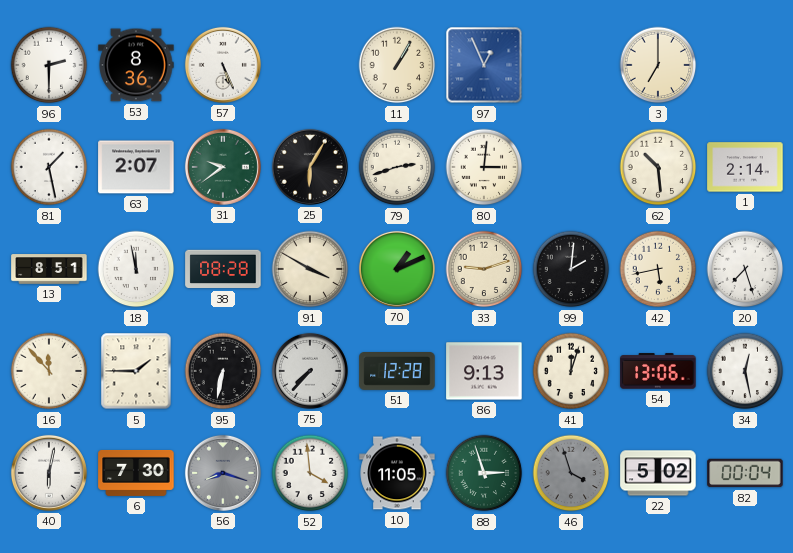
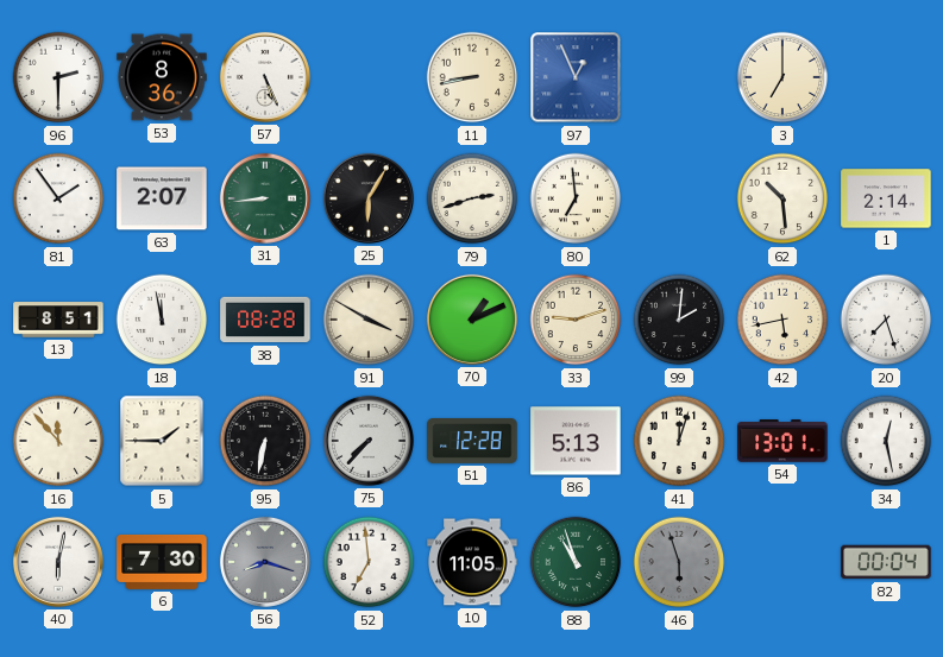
11: 1:05 -> 8:43 (472, 77)
81: 1:28 -> 1:54 (58, 198)
31: 9:39 -> 8:44 (265, 198)
80: 3:01 -> 6:59 (576, 198)
86: 9:13 -> 5:13 (576, 441)
54: 13:06 -> 13:01 (782, 441)
52: 3:59 -> 6:59 (369, 562)
88: 2:57 -> 10:57 (576, 562)
46: 3:57 -> 5:57 (679, 562)
22: 5:02 -> none (658, 473)
